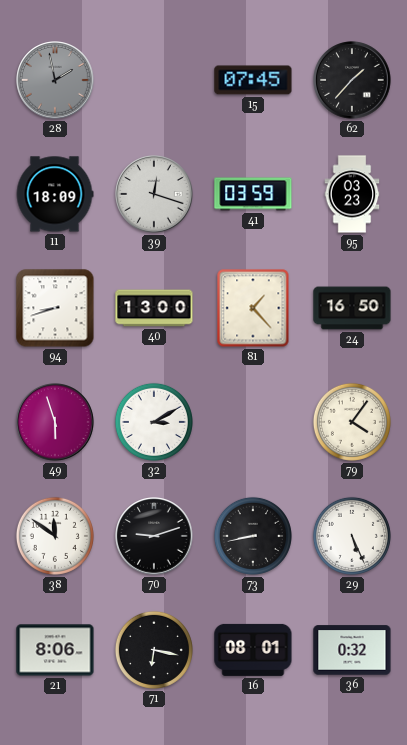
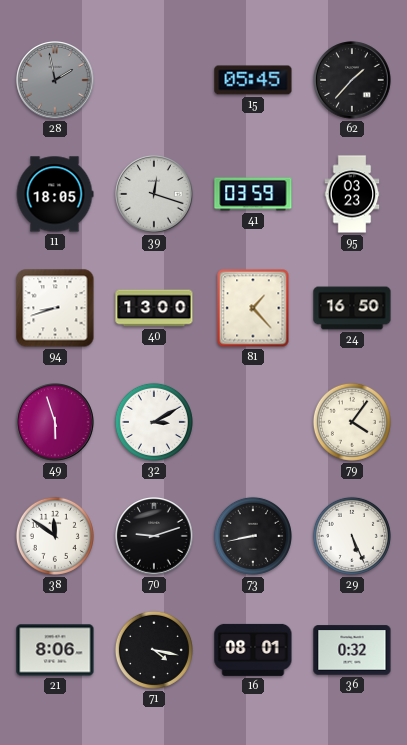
15: 07:45 -> 05:45 (253, 80)
11: 18:09 -> 18:05 (55, 194)
71: 6:17 -> 4:17 (154, 650)
